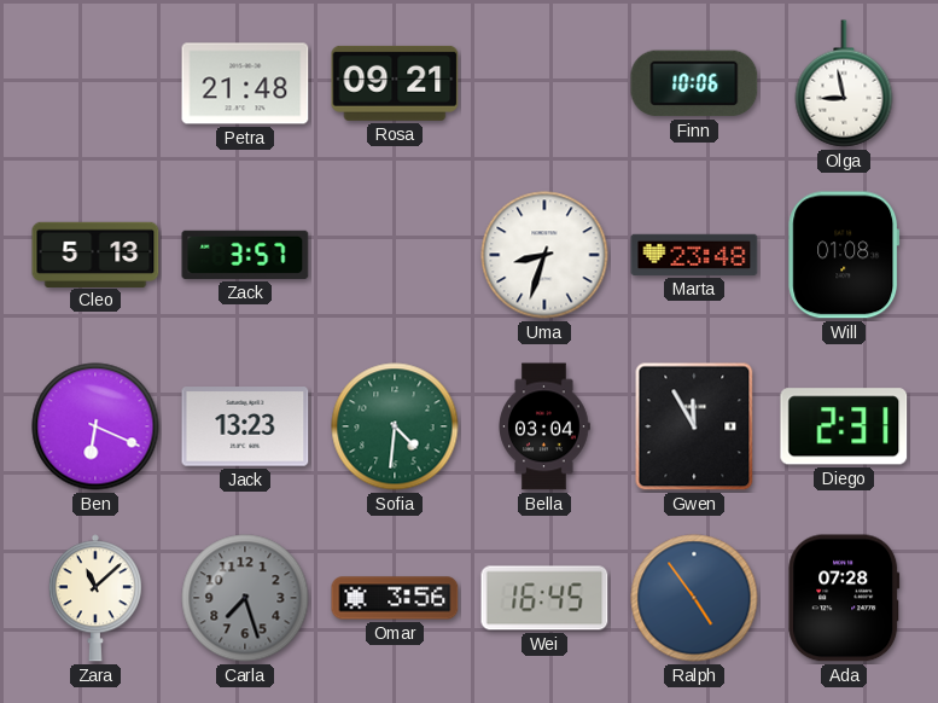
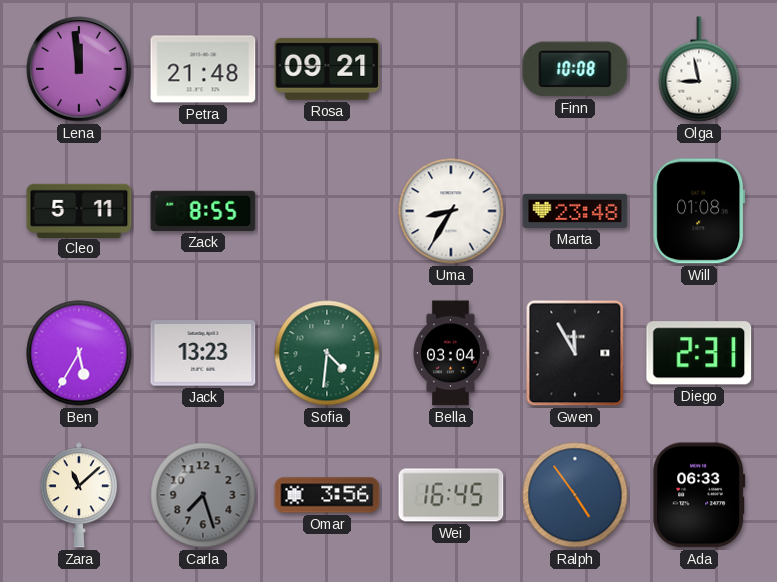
Lena: none -> 11:59 (79, 69)
Finn: 10:06 -> 10:08 (575, 69)
Cleo: 5:13 -> 5:11 (79, 210)
Zack: 3:57 -> 8:55 (203, 211)
Uma: 8:33 -> 8:35 (451, 211)
Ben: 6:19 -> 5:35 (79, 353)
Ada: 07:28 -> 06:33 (699, 495)
